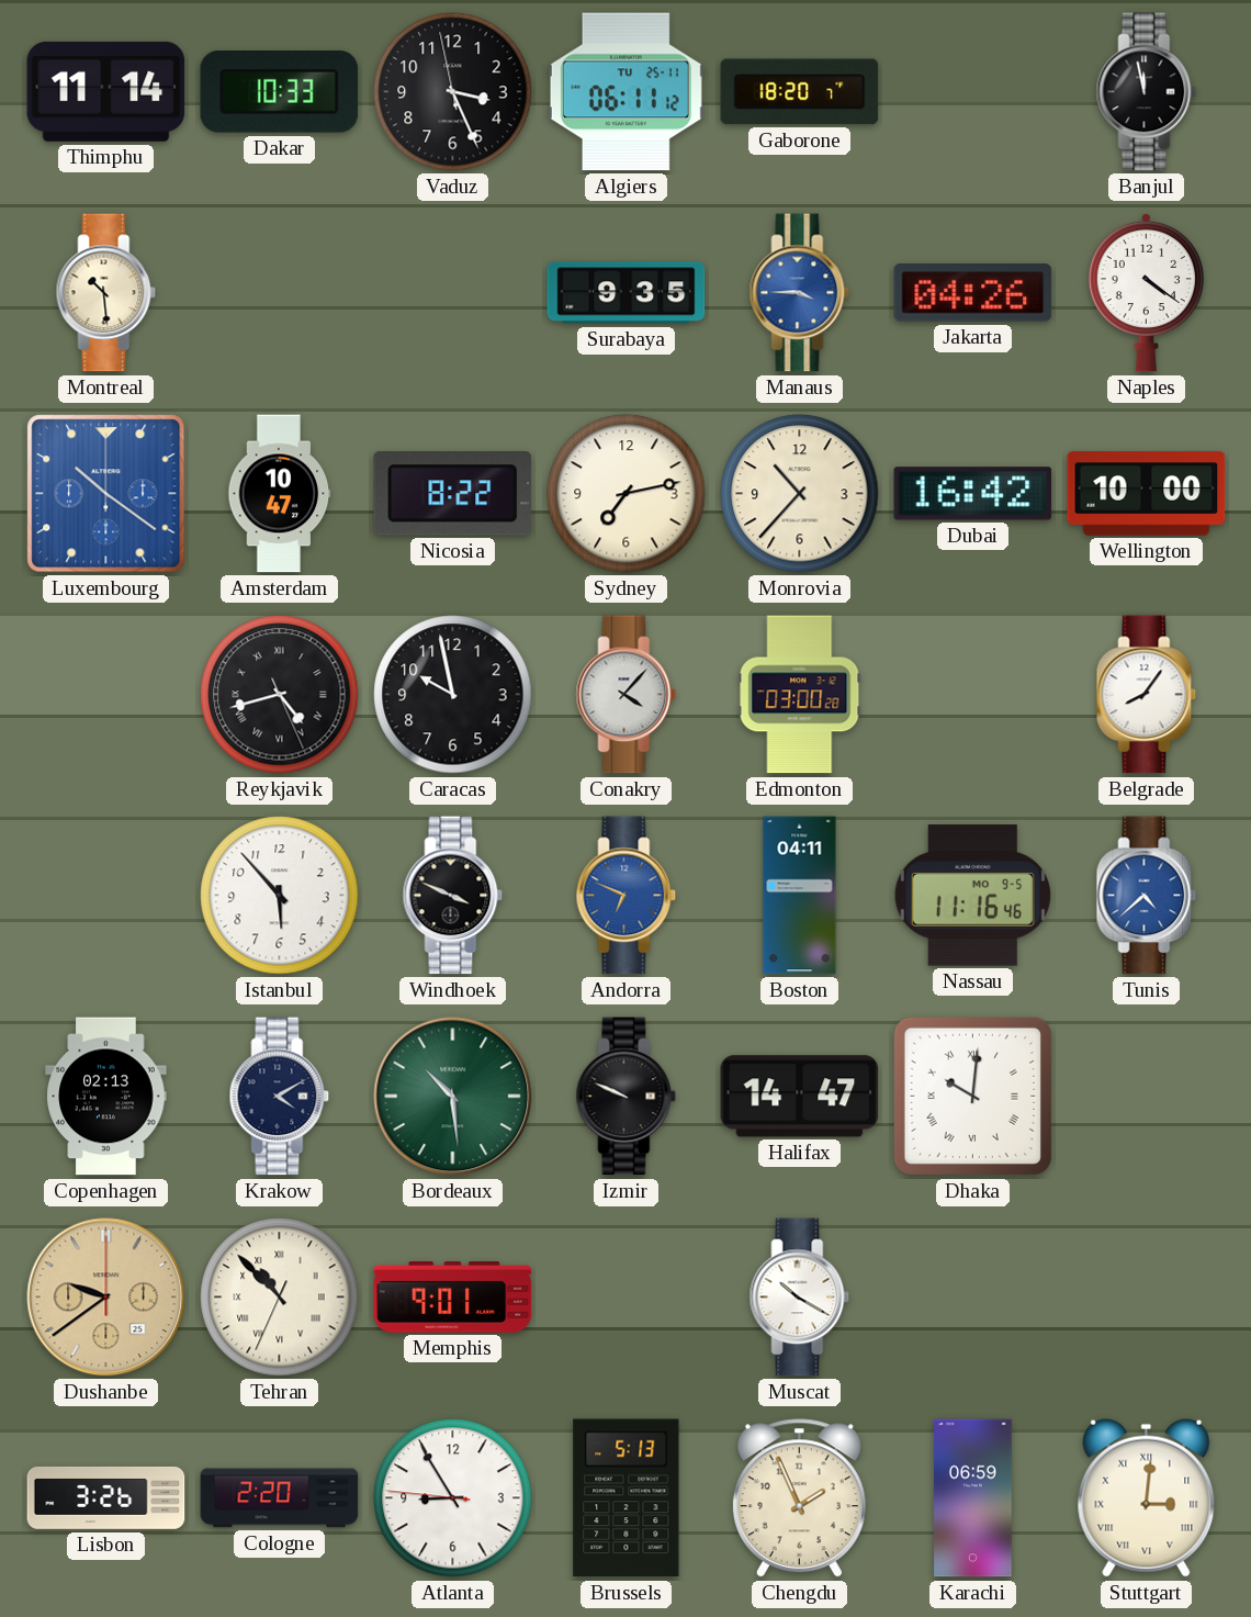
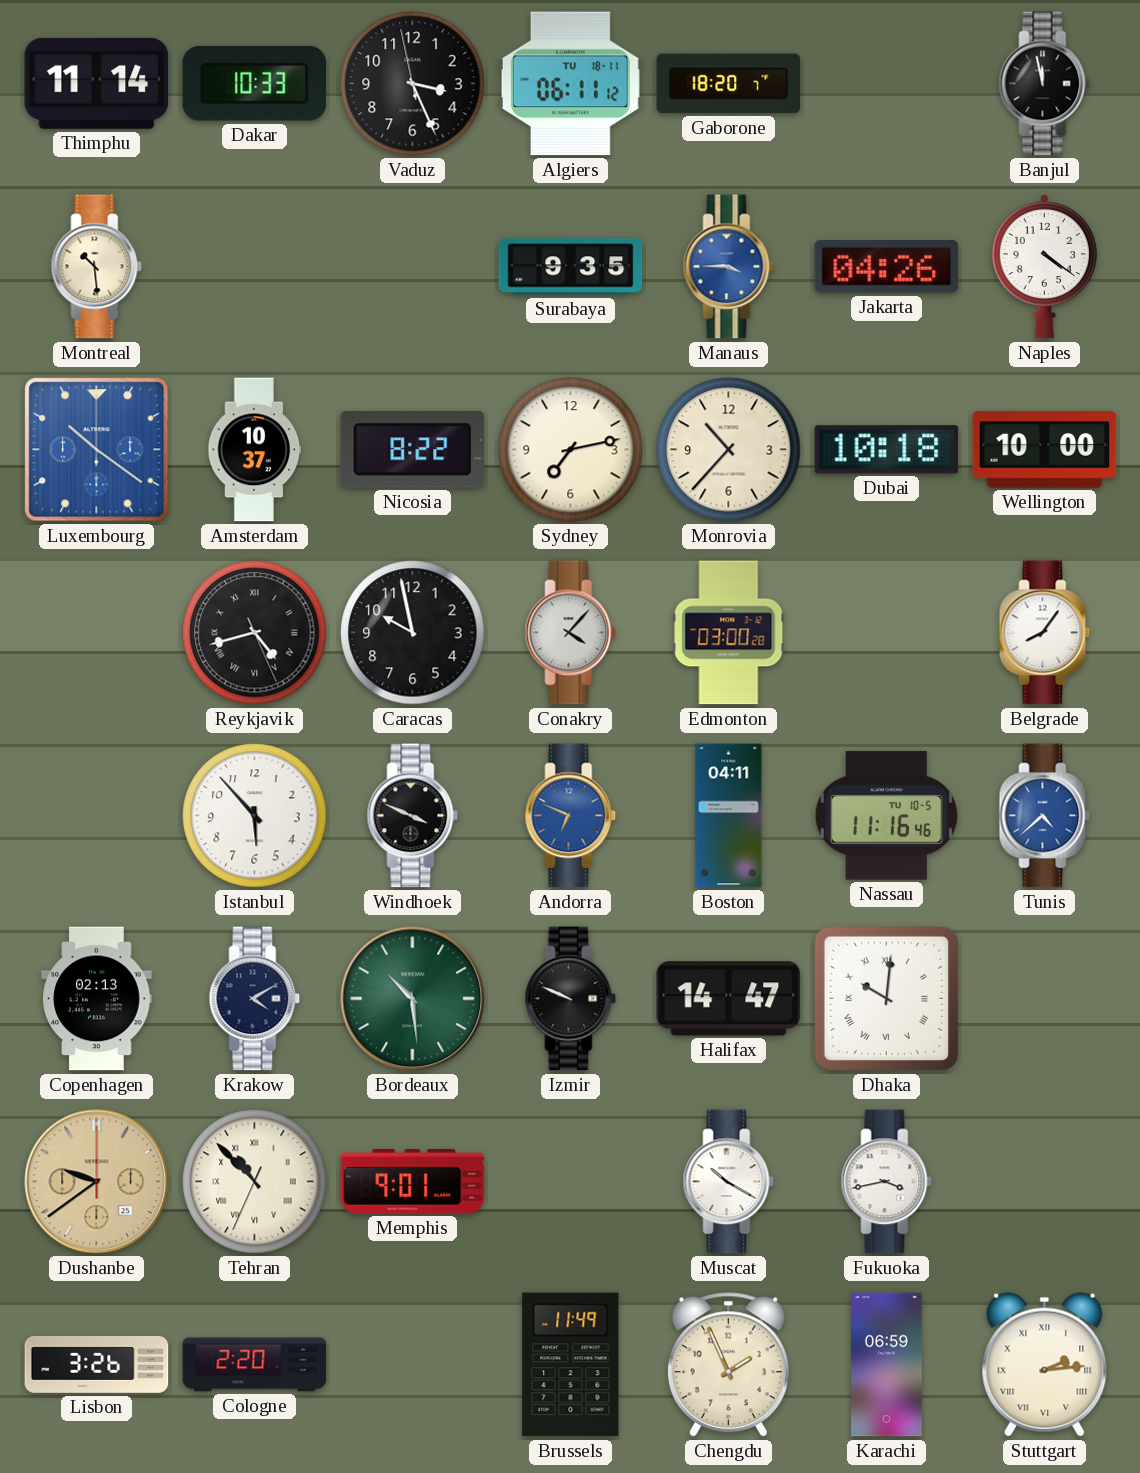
Algiers date: TU 25-11 -> TU 18-11 (570, 84)
Amsterdam: 10:47 -> 10:37 (255, 450)
Dubai: 16:42 -> 10:18 (887, 450)
Nassau date: MO 9-5 -> TU 10-5 (886, 816)
Fukuoka: none -> 3:43 (887, 1182)
Atlanta: 8:54 -> none (453, 1498)
Brussels: 5:13 -> 11:49 (571, 1365)
Stuttgart: 3:01 -> 2:14 (1045, 1364)
